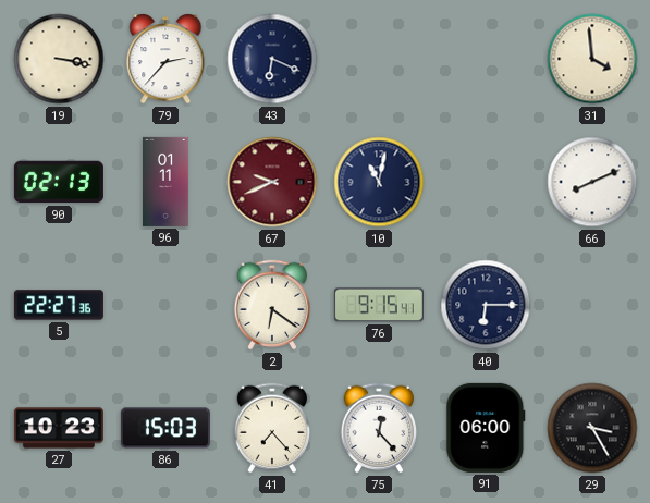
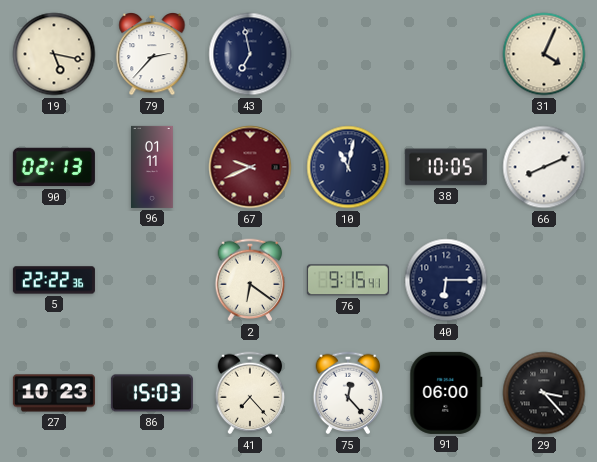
19: 3:17 -> 5:17 (54, 54)
43: 6:19 -> 6:58 (250, 54)
31: 3:59 -> 4:04 (544, 54)
38: none -> 10:05 (446, 167)
5: 22:27 -> 22:22 (54, 280)
29: 3:25 -> 3:23 (544, 393)
